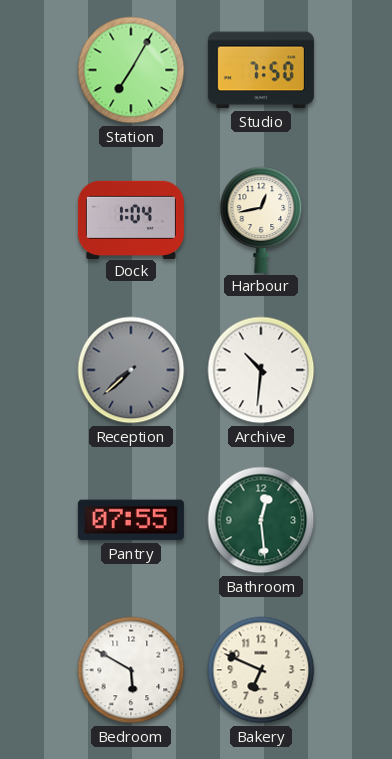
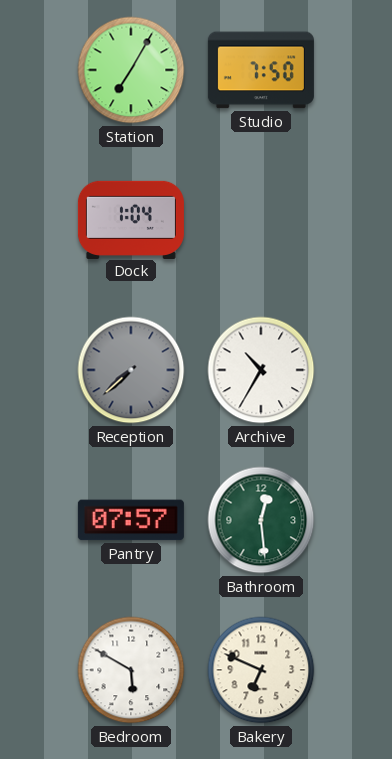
Harbour: 12:43 -> none (261, 220)
Archive: 10:31 -> 10:35 (261, 370)
Pantry: 07:55 -> 07:57 (131, 520)
